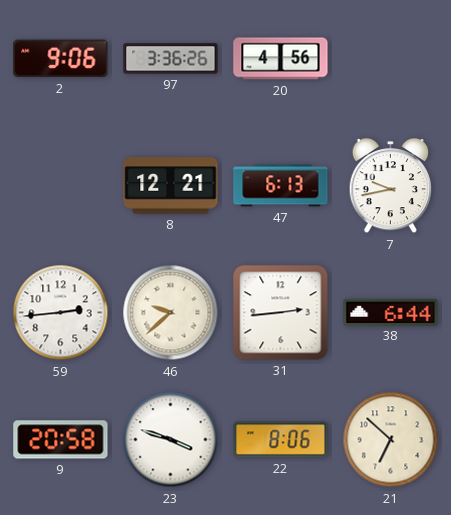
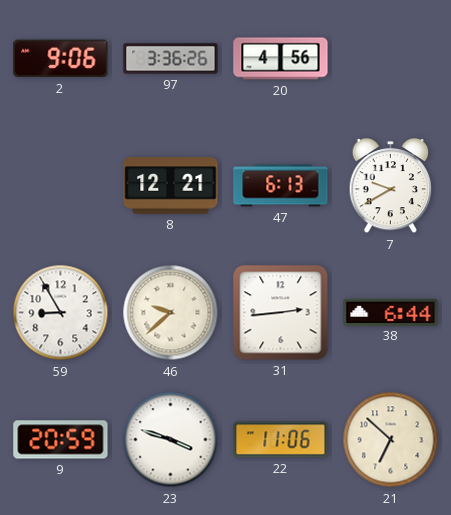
7: 9:43 -> 9:40 (391, 186)
59: 2:44 -> 8:55 (61, 313)
9: 20:58 -> 20:59 (61, 440)
22: 8:06 -> 11:06 (281, 440)
